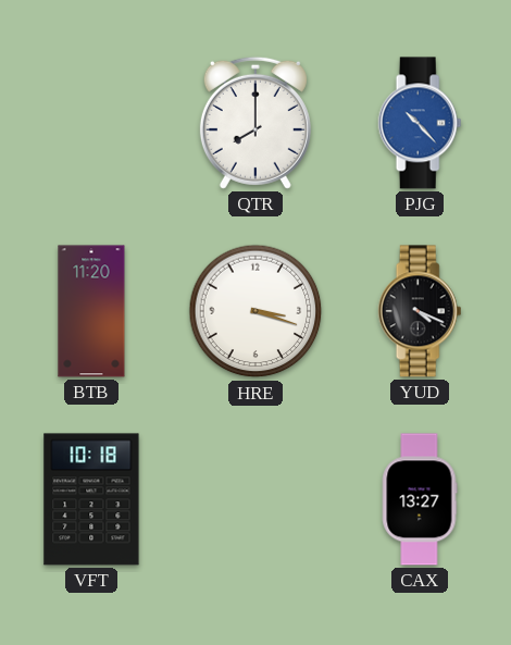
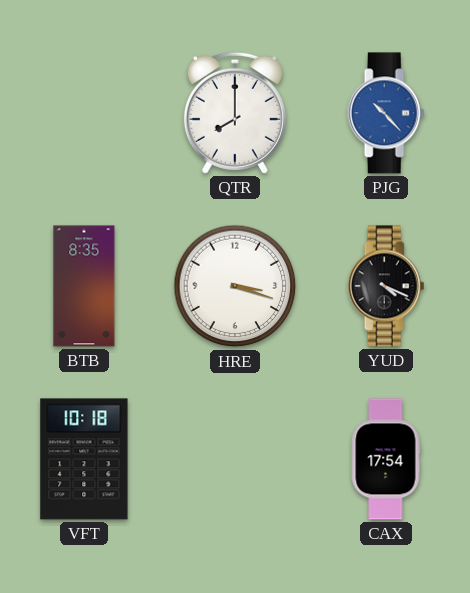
BTB: 11:20 -> 8:35 (84, 286)
CAX: 13:27 -> 17:54 (386, 459)
